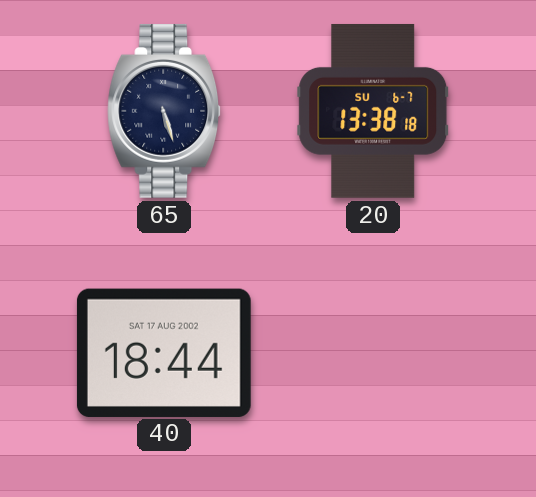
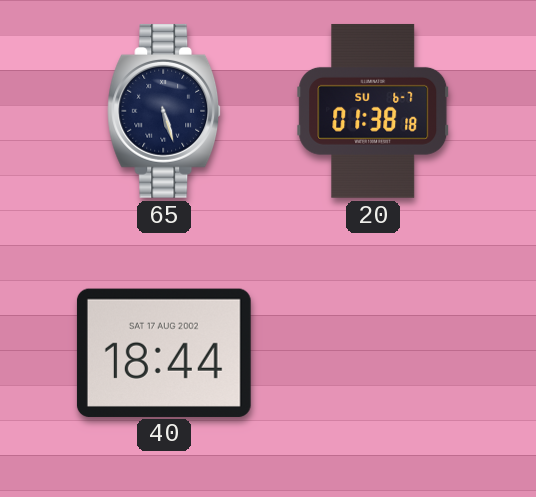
20: 13:38 -> 01:38 (373, 111)
